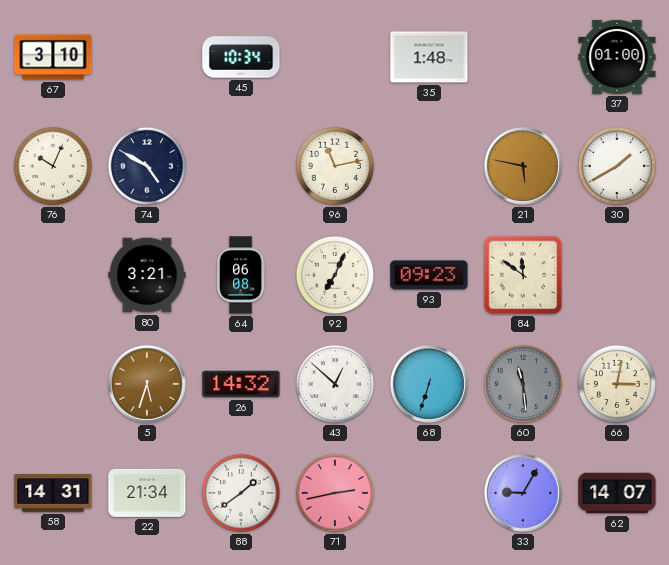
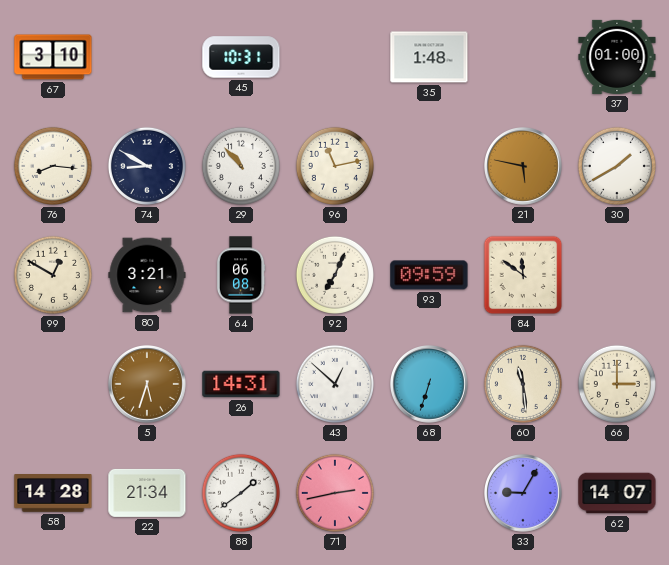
45: 10:34 -> 10:31 (241, 57)
76: 10:04 -> 8:16 (53, 166)
74: 4:50 -> 8:50 (147, 166)
29: none -> 10:53 (241, 166)
99: none -> 12:50 (53, 275)
93: 09:23 -> 09:59 (429, 275)
26: 14:32 -> 14:31 (241, 384)
60 dial: grey -> cream (523, 384)
66: 3:02 -> 3:00 (617, 384)
58: 14:31 -> 14:28 (53, 494)
